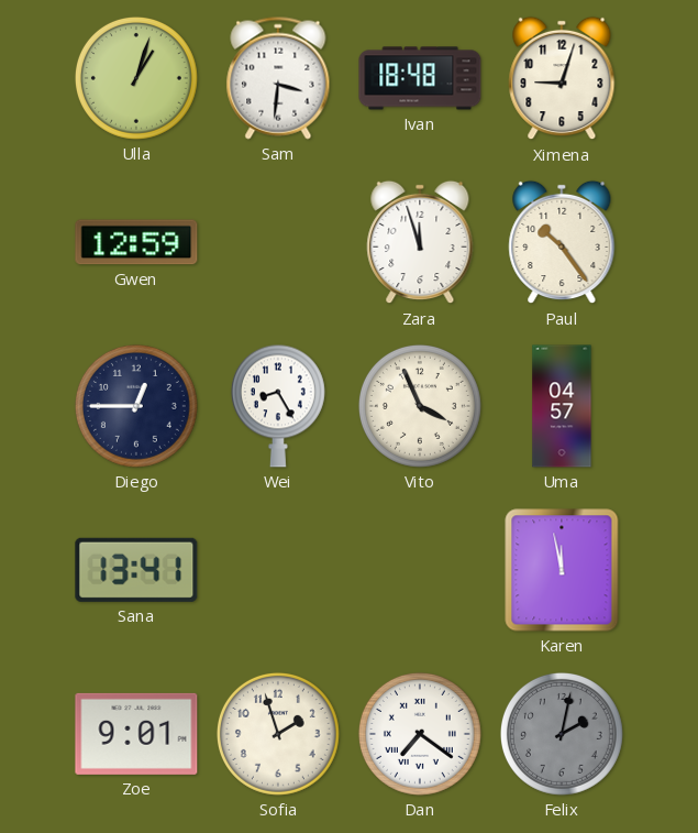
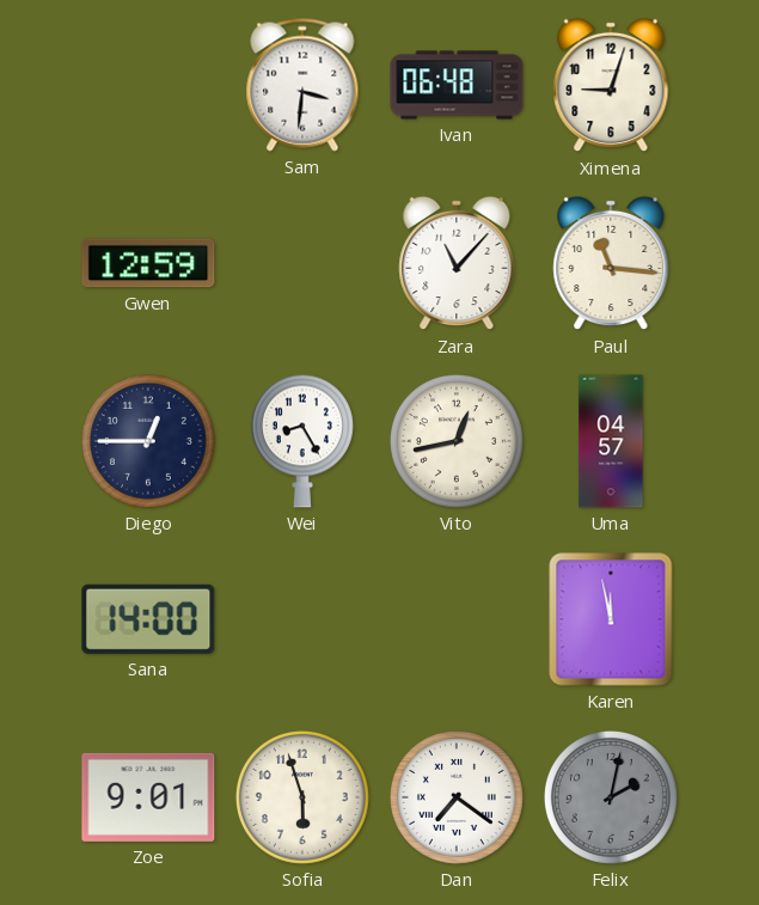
Ulla: 1:03 -> none (136, 78)
Ivan: 18:48 -> 06:48 (457, 85)
Zara: 11:57 -> 11:07 (457, 263)
Paul: 10:24 -> 11:16 (611, 263)
Vito: 3:56 -> 12:43 (457, 441)
Sana: 13:41 -> 14:00 (148, 619)
Sofia: 1:57 -> 5:57 (302, 797)
